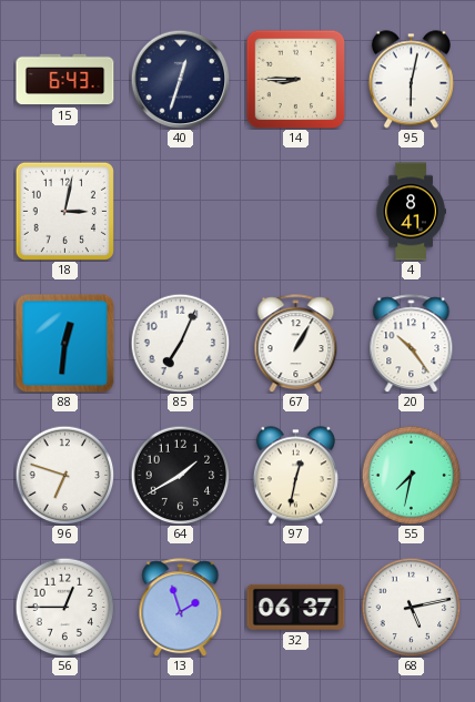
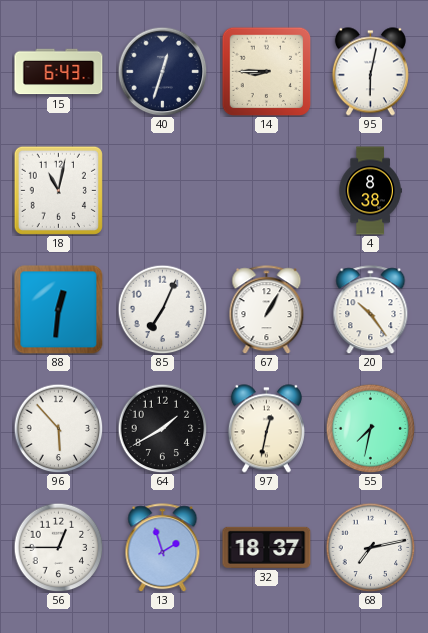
18: 3:02 -> 11:02 (58, 190)
4: 8:41 -> 8:38 (370, 191)
96: 6:48 -> 5:53 (58, 428)
32: 06:37 -> 18:37 (267, 547)
68: 5:13 -> 7:13 (370, 547)
